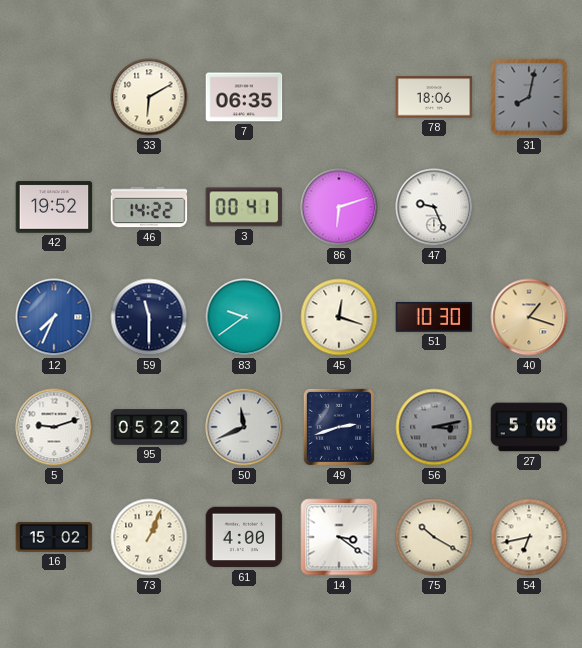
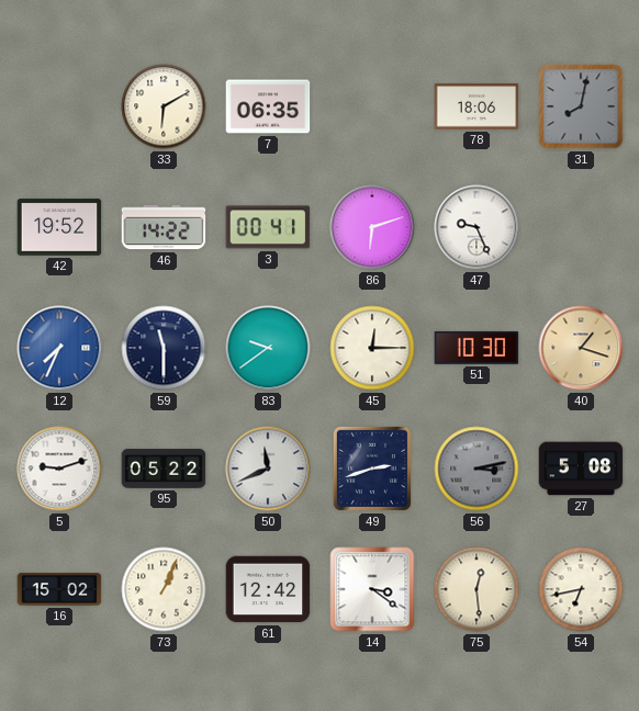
45: 12:18 -> 12:15 (372, 348)
61: 4:00 -> 12:42 (268, 589)
75: 10:20 -> 12:29 (477, 589)
